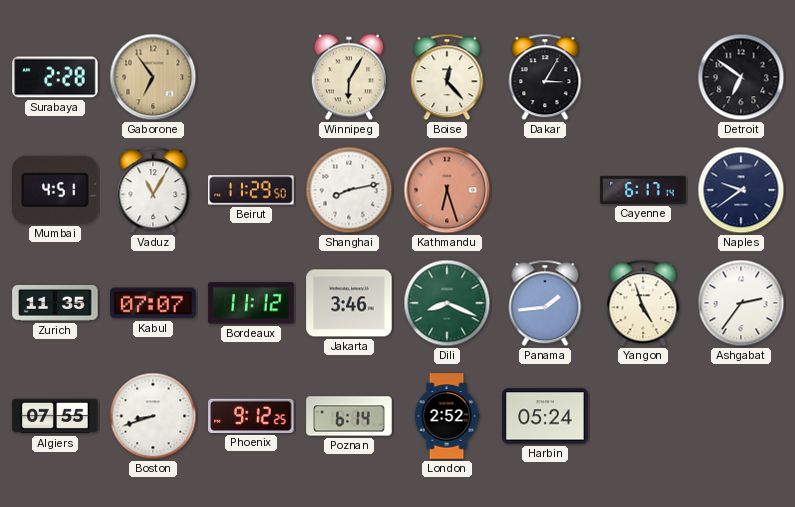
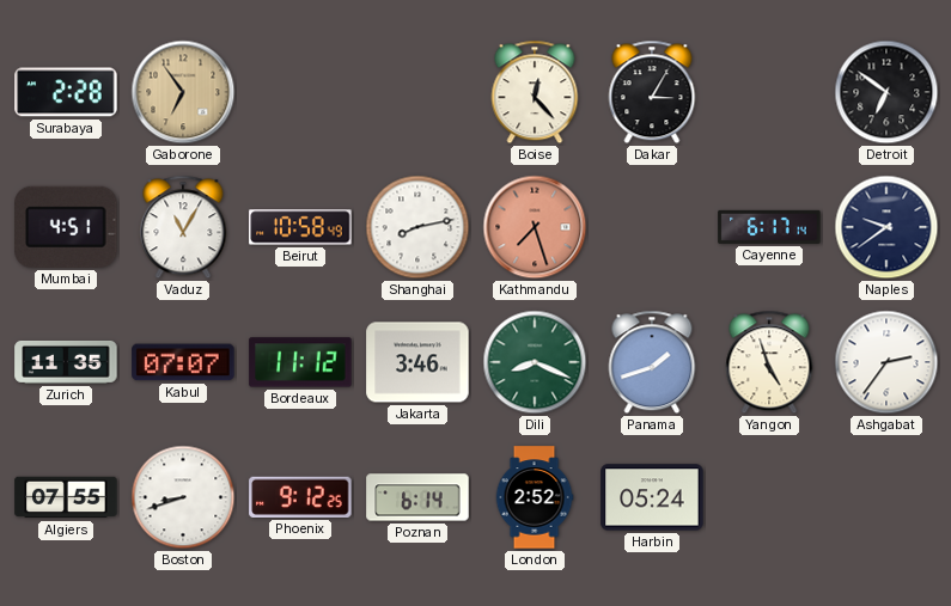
Winnipeg: 6:05 -> none (349, 77)
Beirut: 11:29 -> 10:58 (300, 227)
Kathmandu: 6:27 -> 7:27 (535, 227)
Panama: 1:44 -> 1:42 (652, 362)
